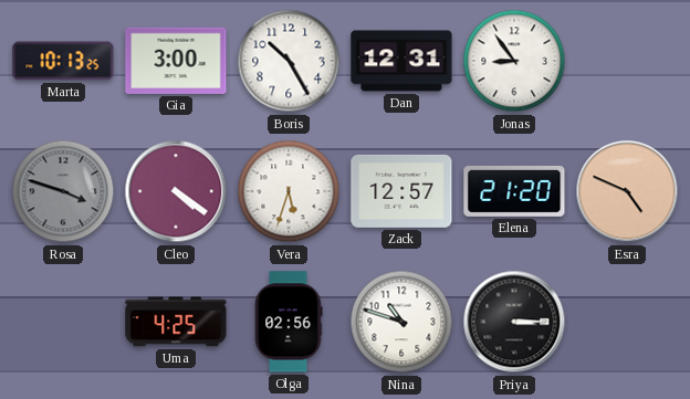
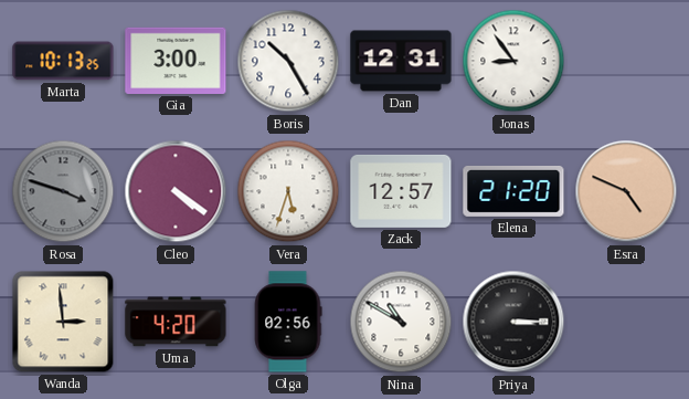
Wanda: none -> 2:59 (63, 322)
Uma: 4:25 -> 4:20 (176, 322)
Nina: 10:48 -> 10:50 (401, 322)
